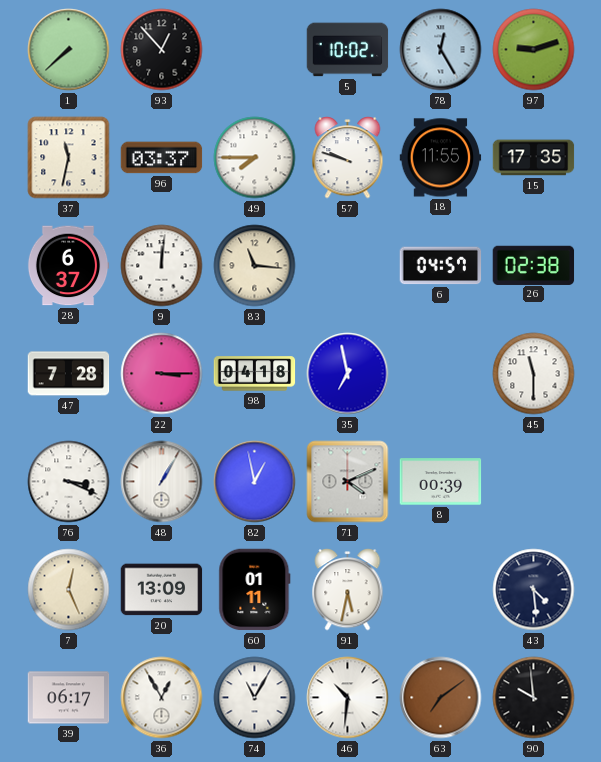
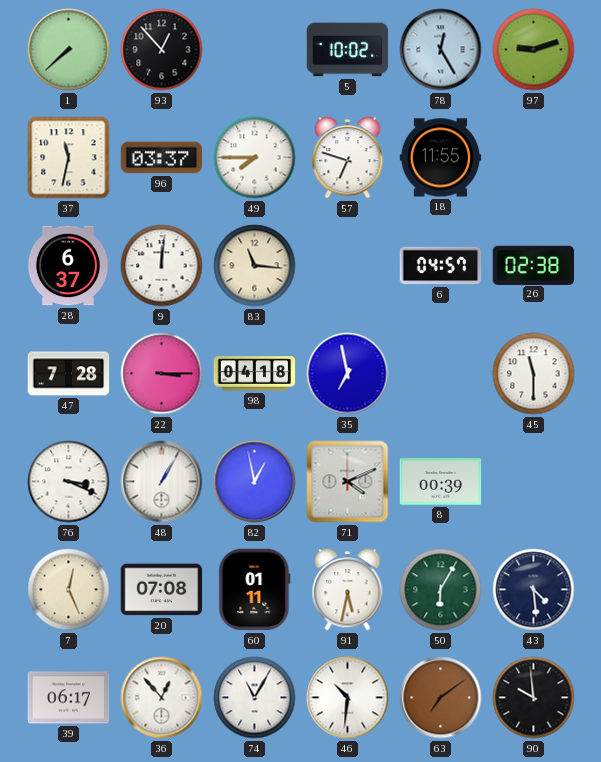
57: 9:48 -> 6:48 (348, 158)
15: 17:35 -> none (534, 158)
20: 13:09 -> 07:08 (162, 590)
50: none -> 6:05 (441, 590)
36: 12:55 -> 12:53 (162, 698)
